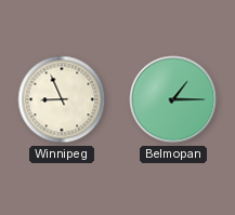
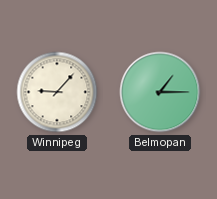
Winnipeg: 8:56 -> 9:07 (57, 92)
